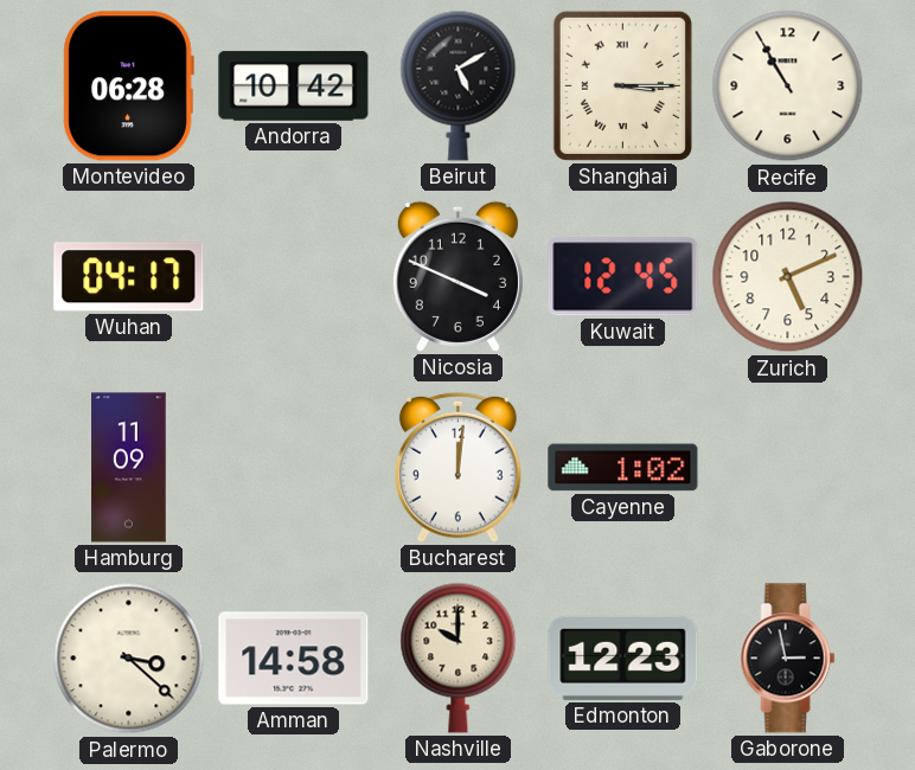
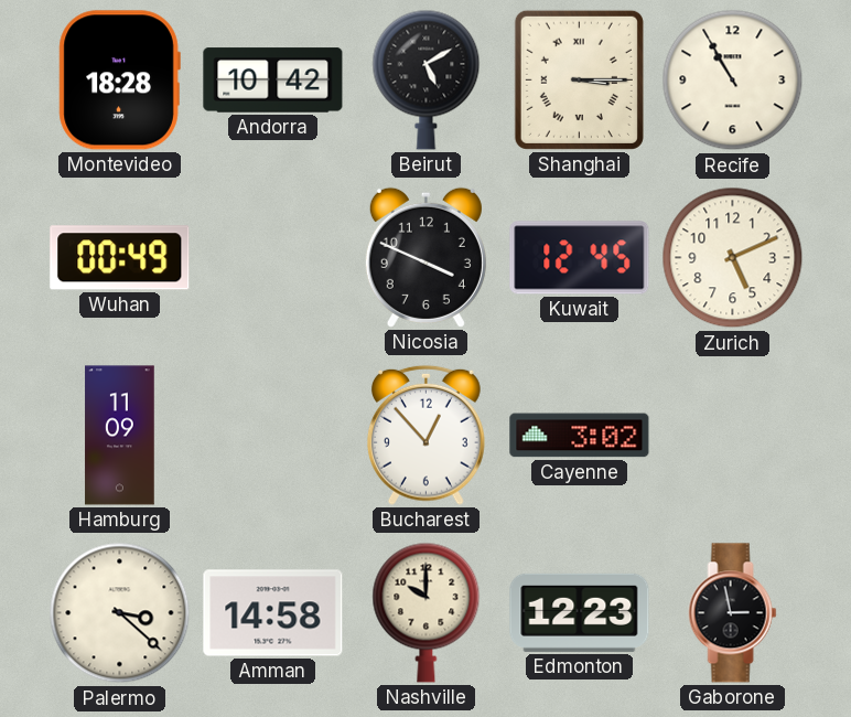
Montevideo: 06:28 -> 18:28 (119, 81)
Wuhan: 04:17 -> 00:49 (120, 258)
Bucharest: 12:01 -> 12:53 (427, 435)
Cayenne: 1:02 -> 3:02 (580, 436)
